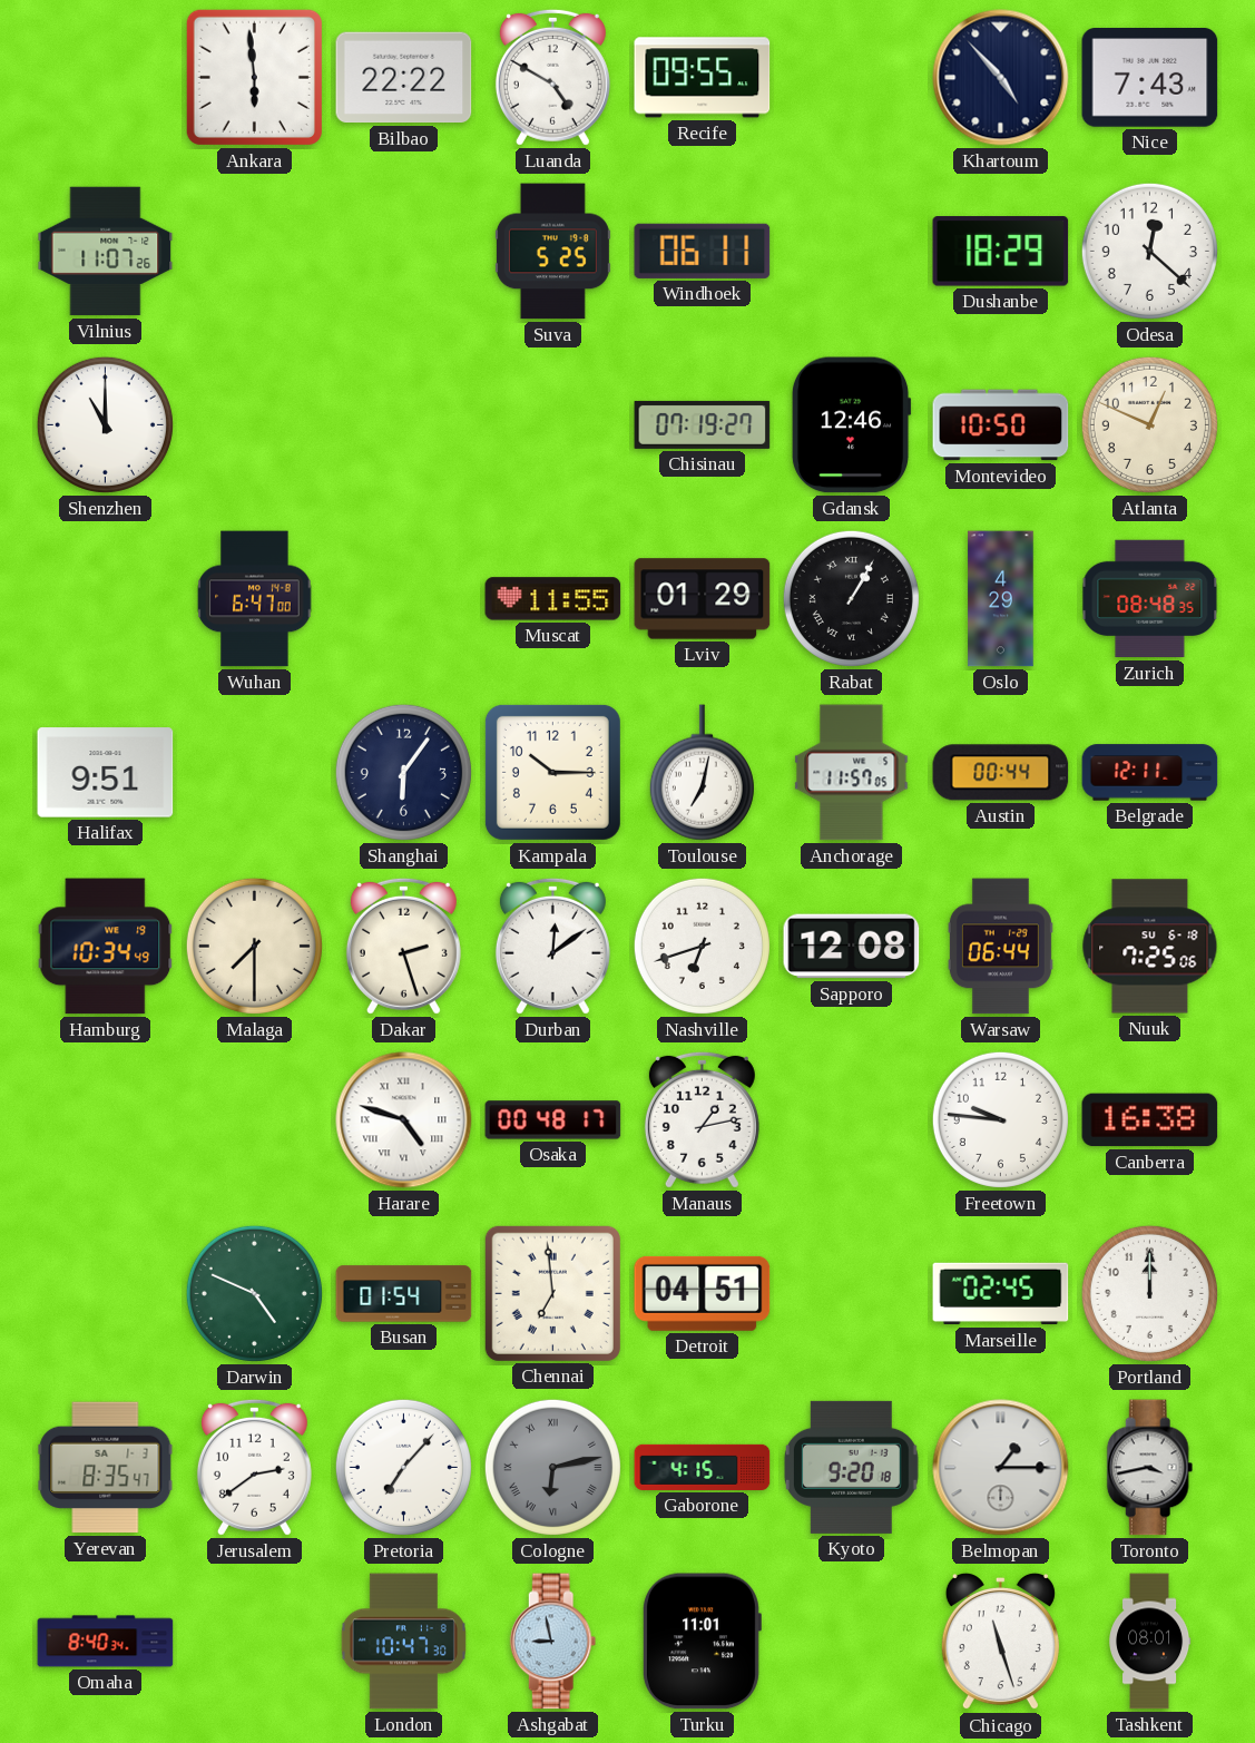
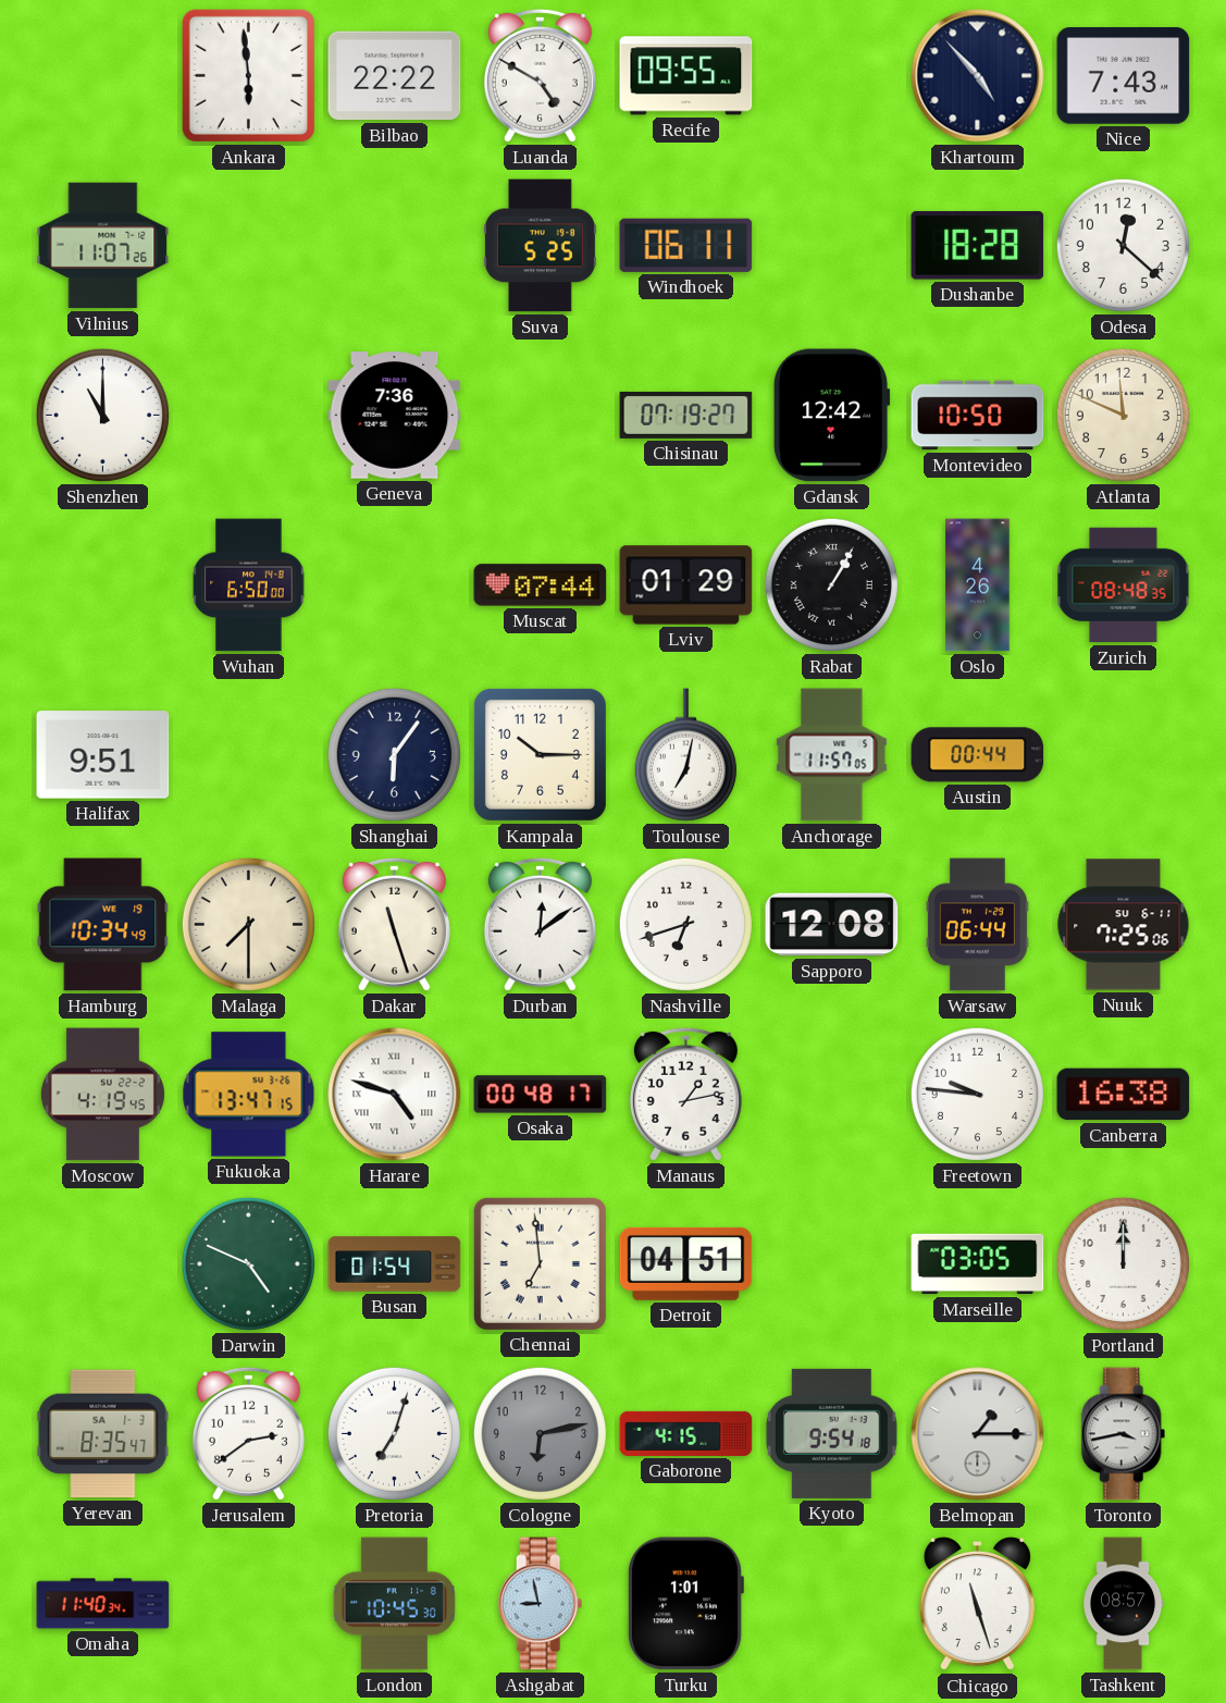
Dushanbe: 18:29 -> 18:28 (978, 246)
Geneva: none -> 7:36 (395, 416)
Gdansk: 12:46 -> 12:42 (831, 416)
Atlanta: 12:49 -> 11:49 (1123, 415)
Wuhan: 6:47 -> 6:50 (249, 585)
Muscat: 11:55 -> 07:44 (541, 585)
Oslo: 4:29 -> 4:26 (978, 585)
Belgrade: 12:11 -> none (1150, 773)
Dakar: 2:27 -> 11:27 (394, 924)
Nuuk date: SU 6-18 -> SU 6-11 (1124, 925)
Moscow: none -> 4:19 (102, 1095)
Fukuoka: none -> 13:47 (249, 1095)
Marseille: 02:45 -> 03:05 (978, 1264)
Pretoria: 7:07 -> 7:03 (394, 1433)
Cologne numerals: Roman -> Arabic (540, 1433)
Kyoto: 9:20 -> 9:54 (831, 1433)
Omaha: 8:40 -> 11:40 (103, 1604)
London: 10:47 -> 10:45 (394, 1604)
Turku: 11:01 -> 1:01 (685, 1604)
Tashkent: 08:01 -> 08:57 (1124, 1604)
